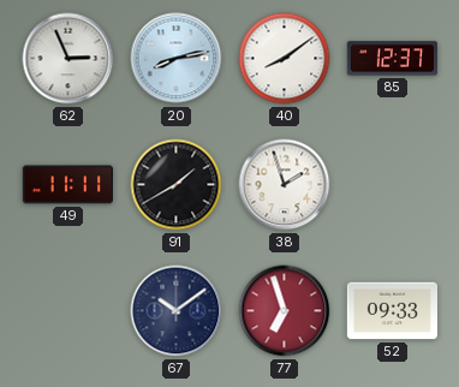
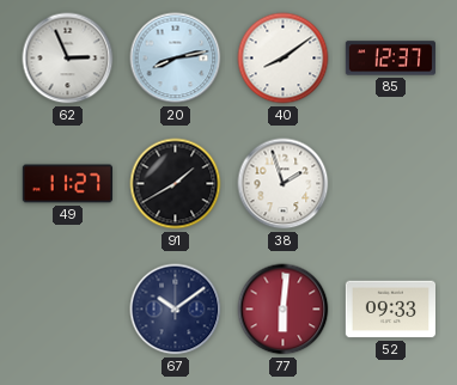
49: 11:11 -> 11:27 (67, 184)
77: 6:57 -> 6:01 (284, 310)
